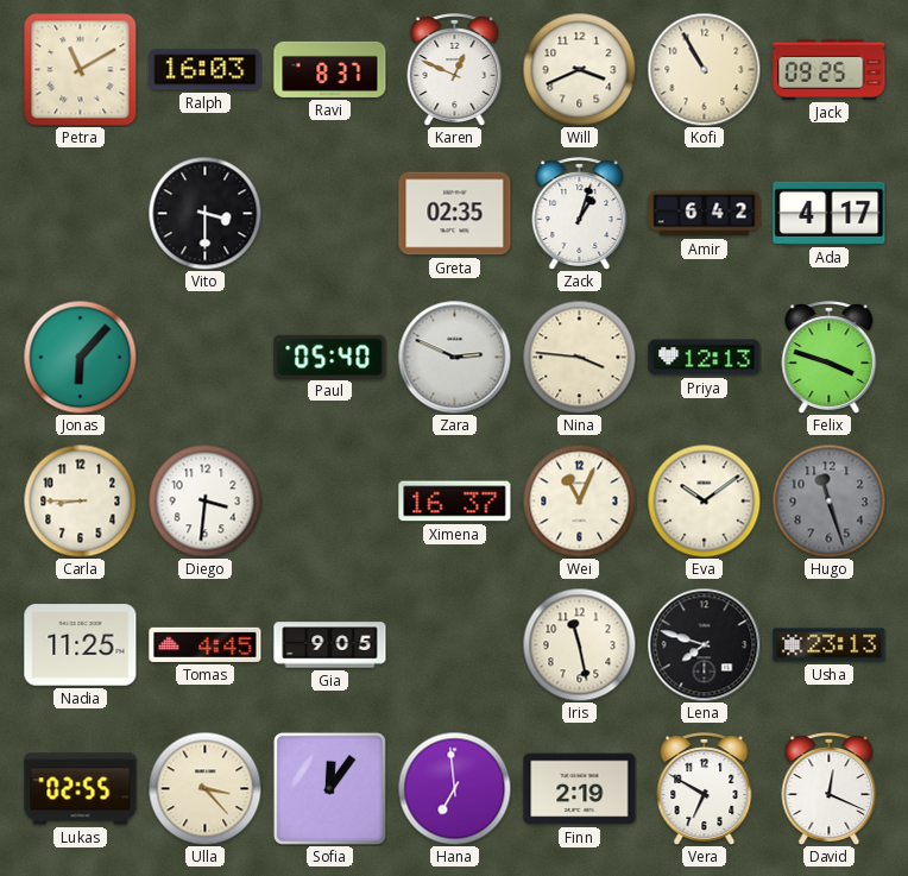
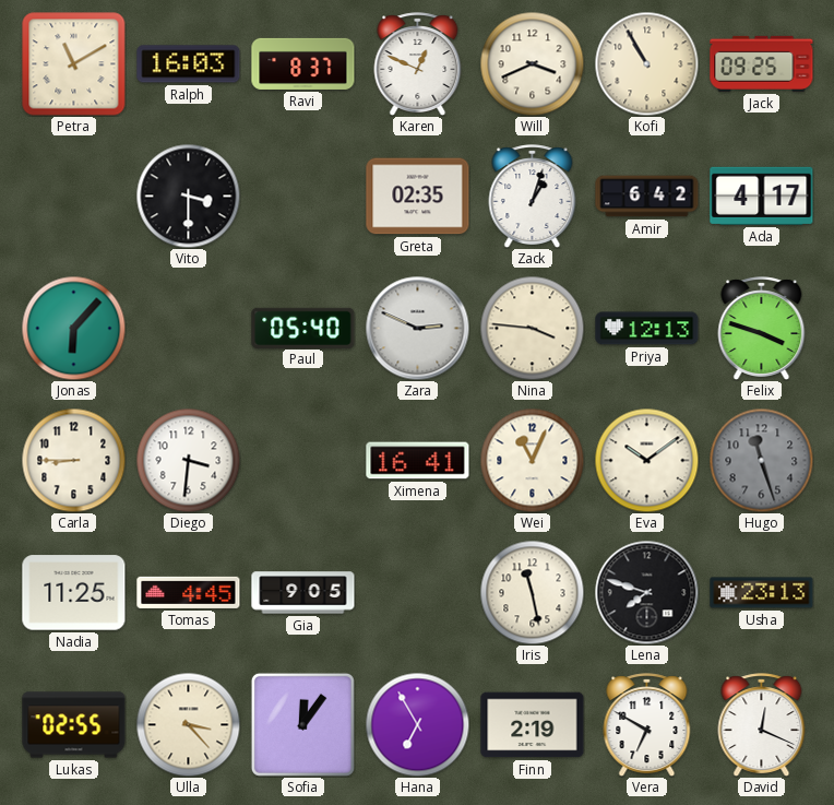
Ximena: 16:37 -> 16:41 (418, 461)
Hana: 6:59 -> 6:55 (417, 724)
